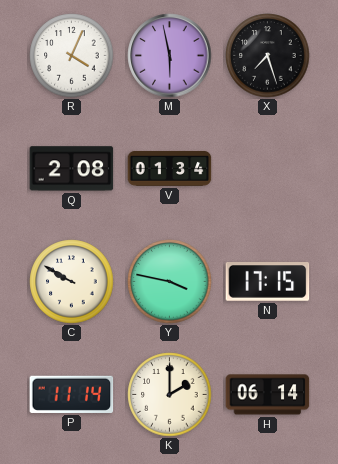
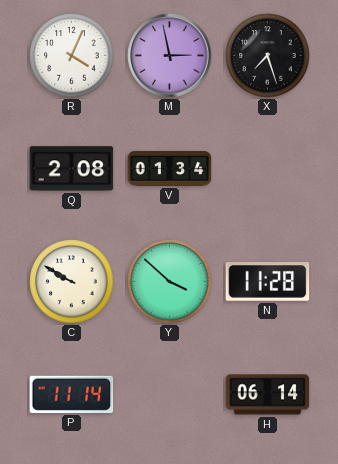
M: 5:58 -> 2:58 (170, 56)
Y: 3:47 -> 3:52 (170, 282)
N: 17:15 -> 11:28 (268, 282)
K: 2:00 -> none (170, 395)
